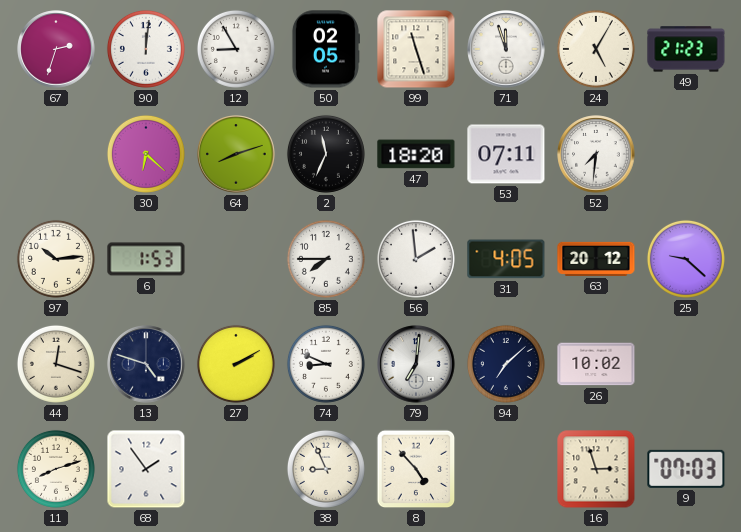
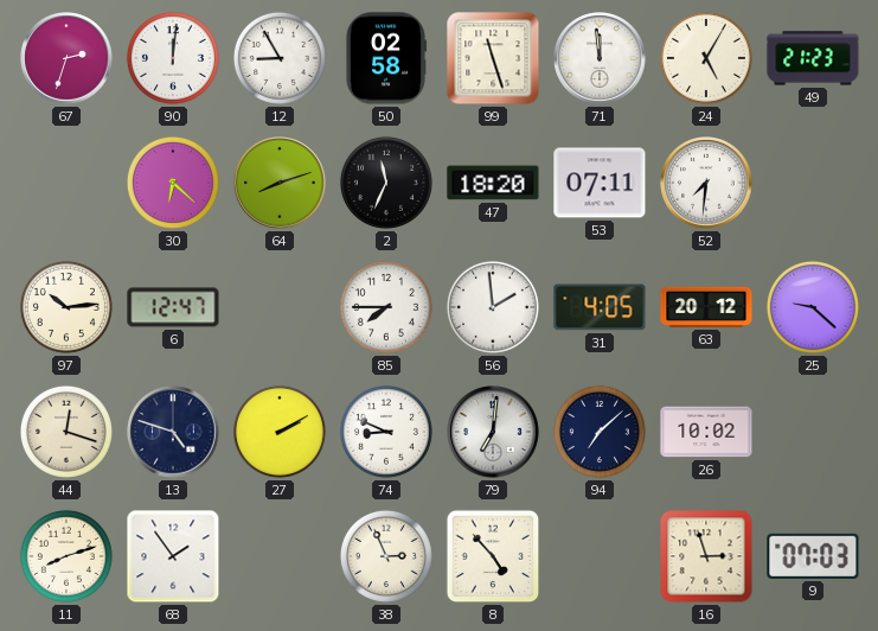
50: 02:05 -> 02:58 (385, 58)
71: 11:57 -> 11:59 (600, 58)
6: 1:53 -> 12:47 (173, 307)
38: 8:56 -> 2:56 (386, 556)
